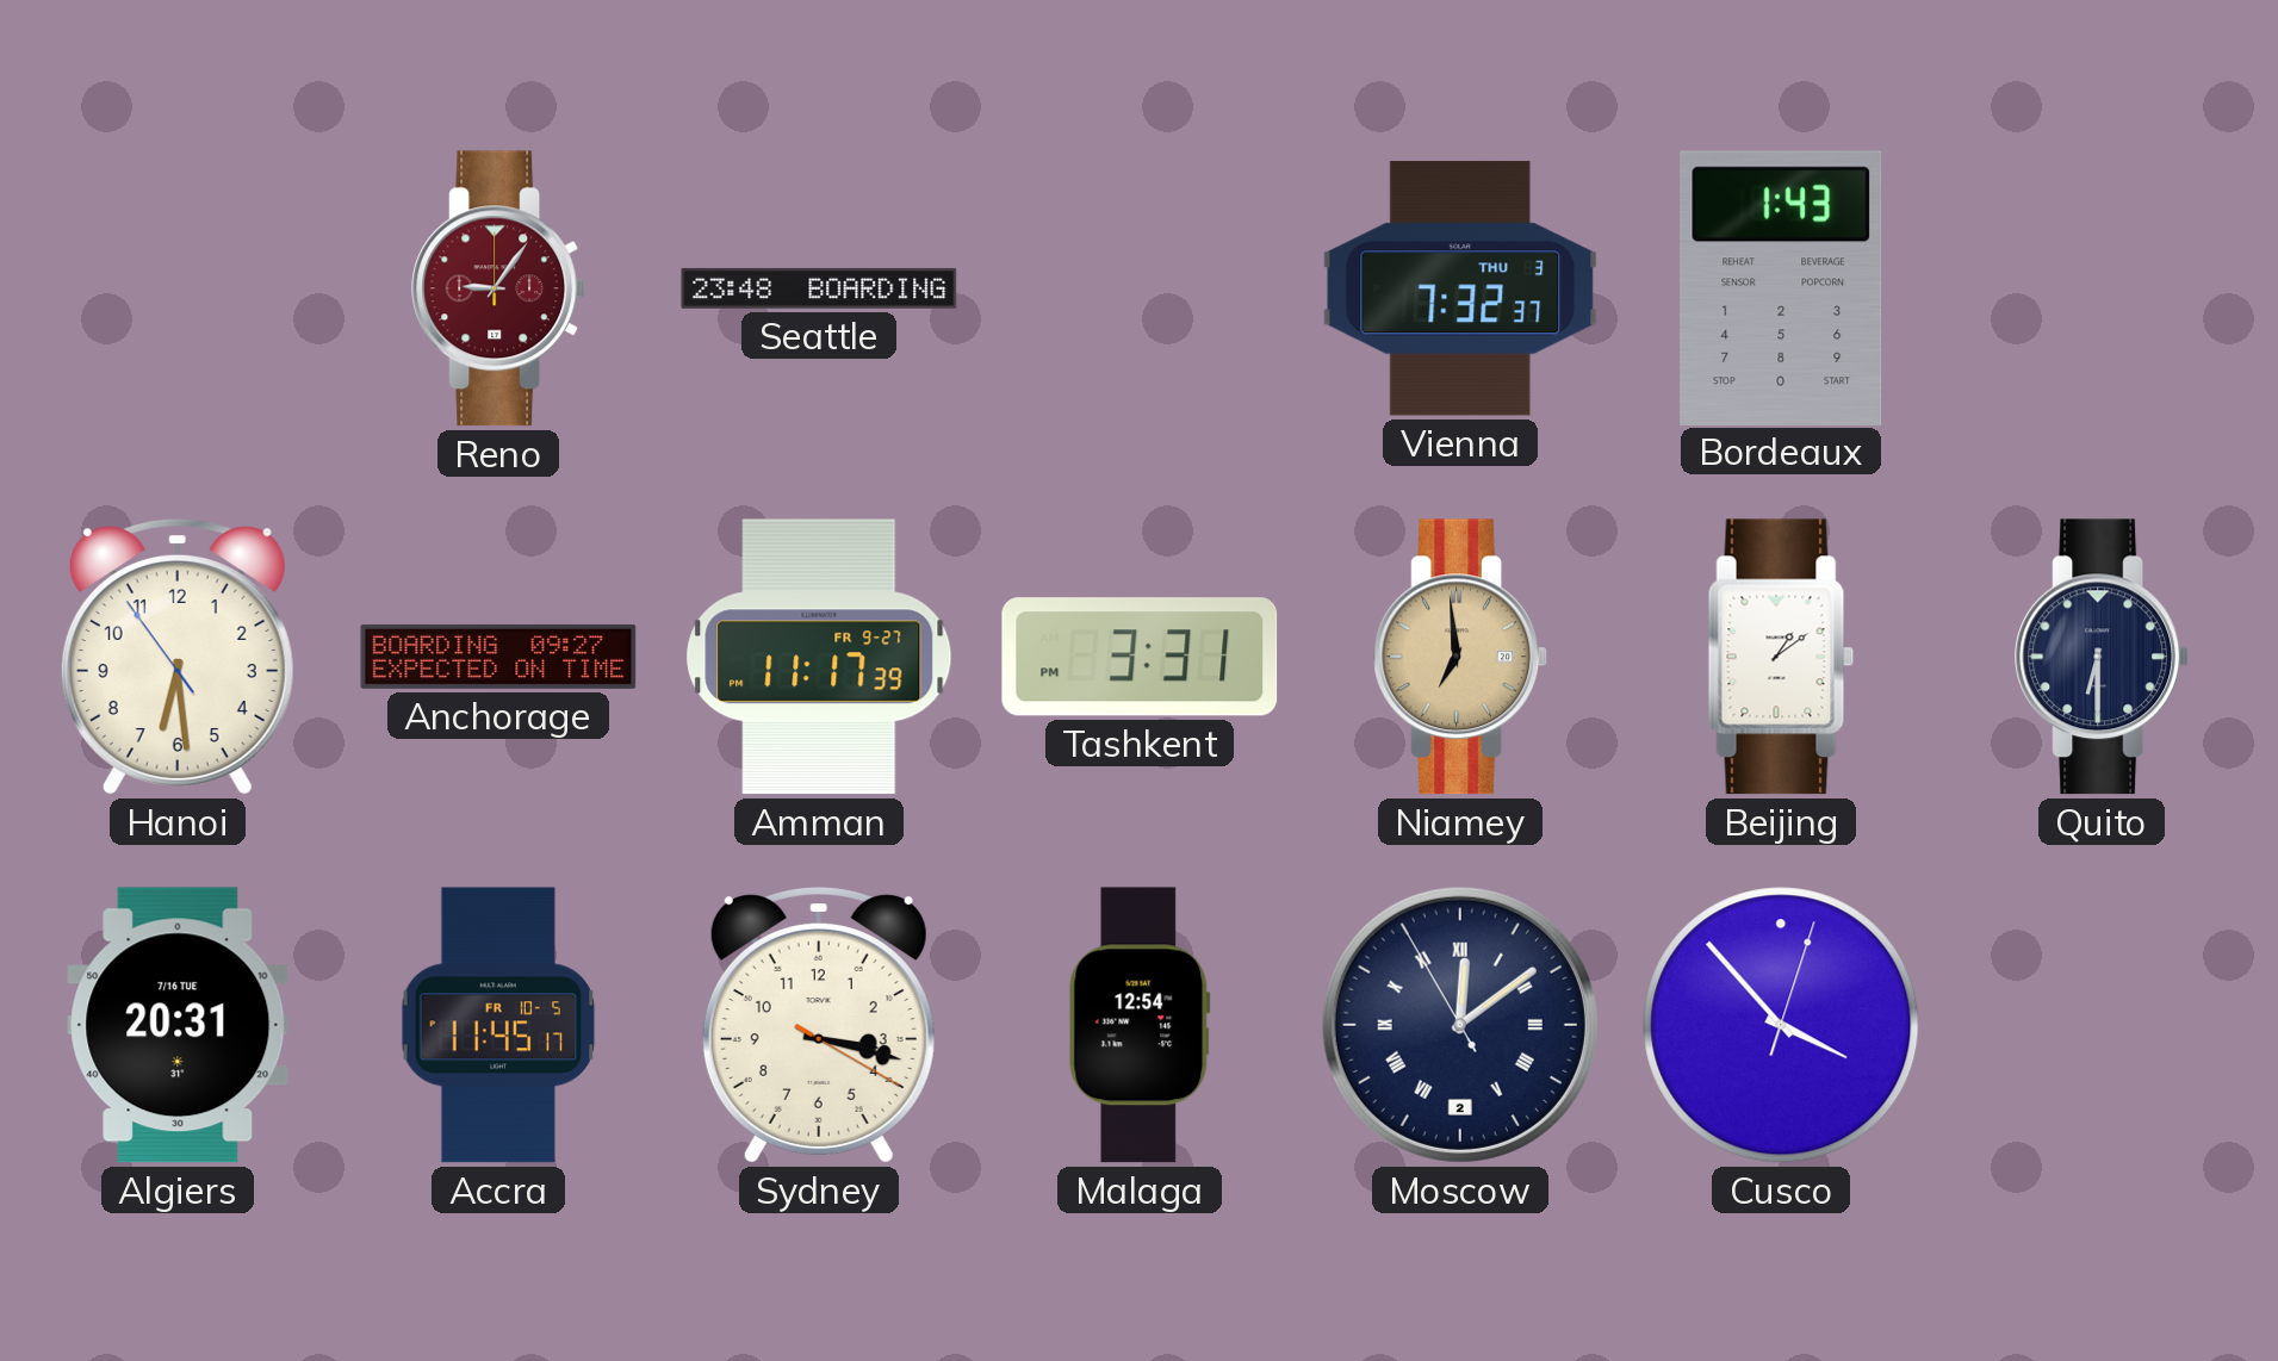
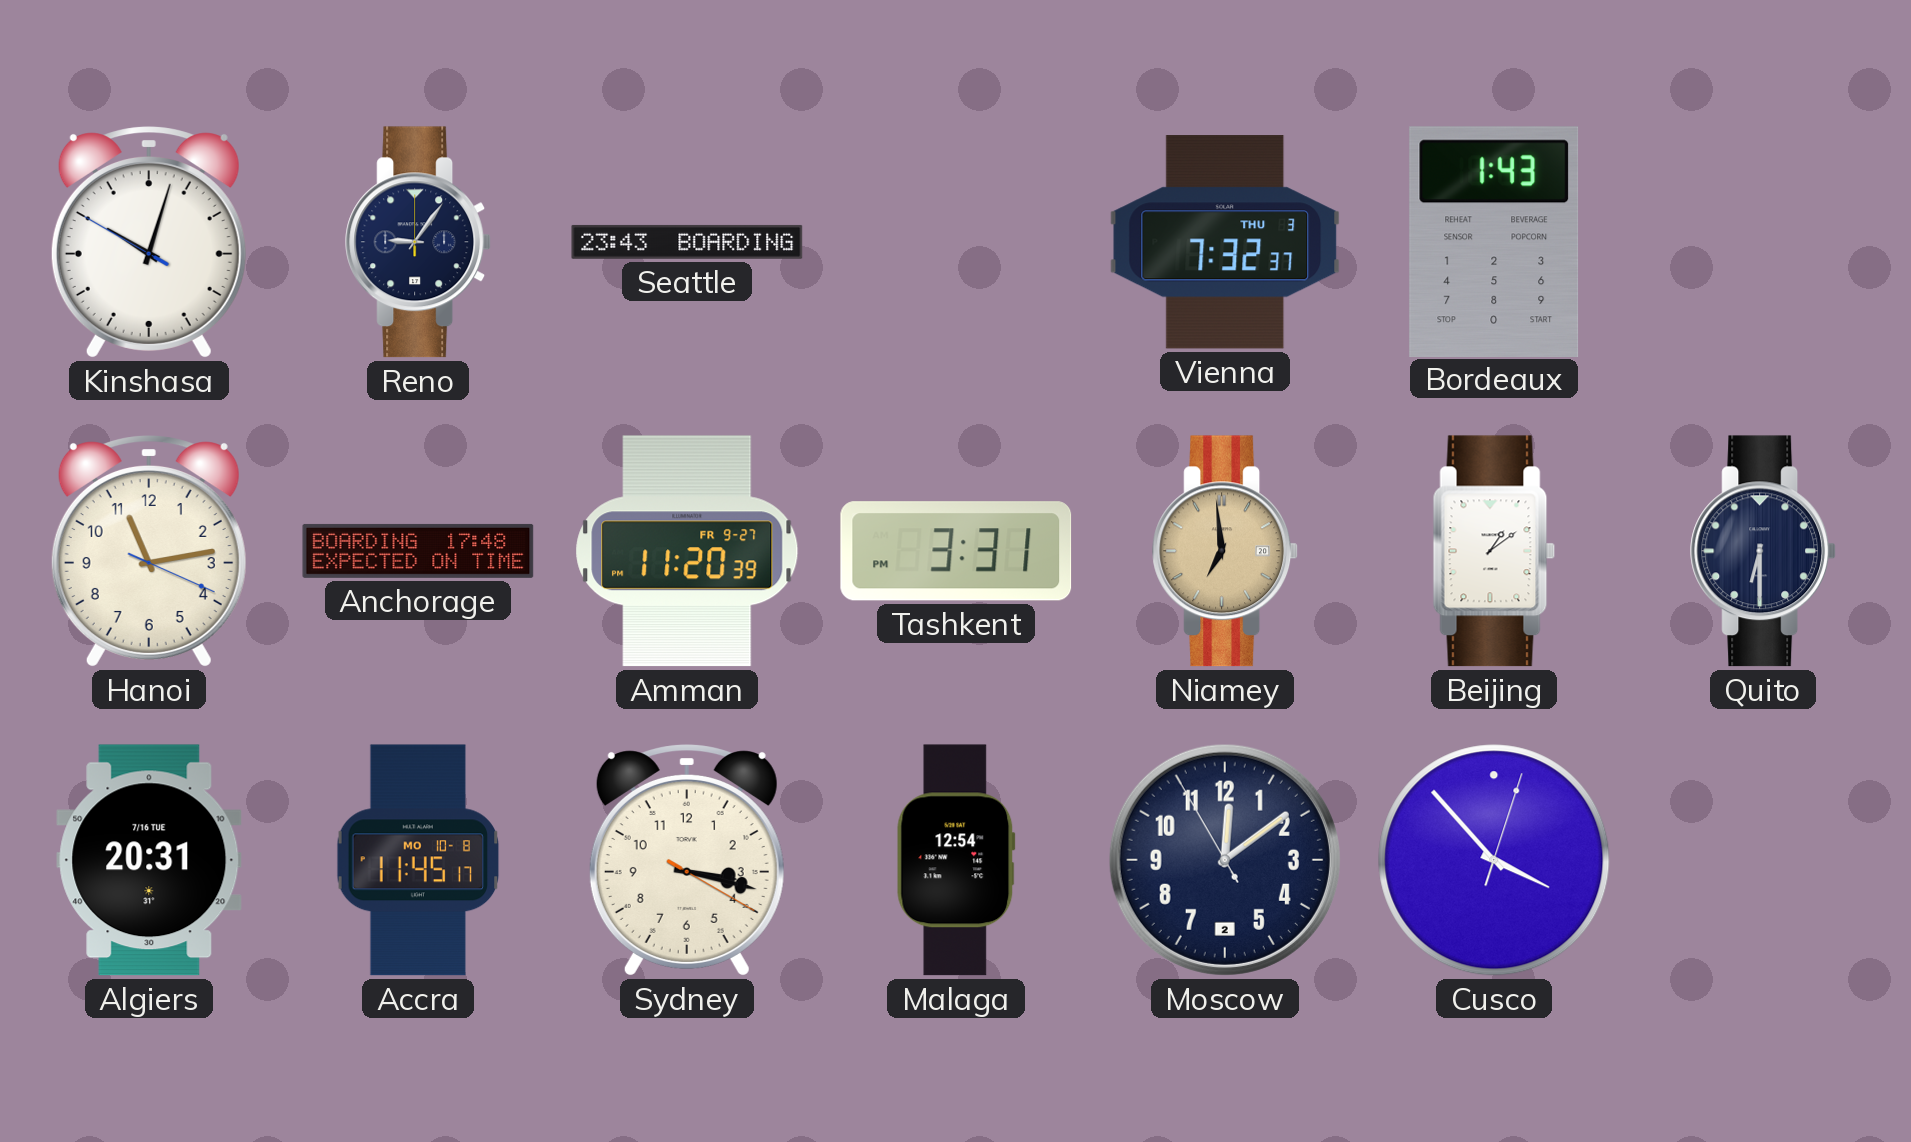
Kinshasa: none -> 10:02 (149, 242)
Reno dial: burgundy -> navy (419, 242)
Seattle: 23:48 -> 23:43 (687, 242)
Hanoi: 6:28 -> 11:13 (149, 551)
Anchorage: 09:27 -> 17:48 (418, 551)
Amman: 11:17 -> 11:20 (687, 551)
Accra date: FR 10-5 -> MO 10-8 (418, 860)
Moscow numerals: Roman -> Arabic (1225, 860)
